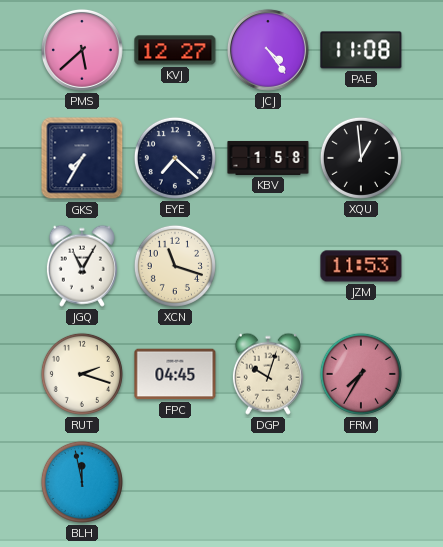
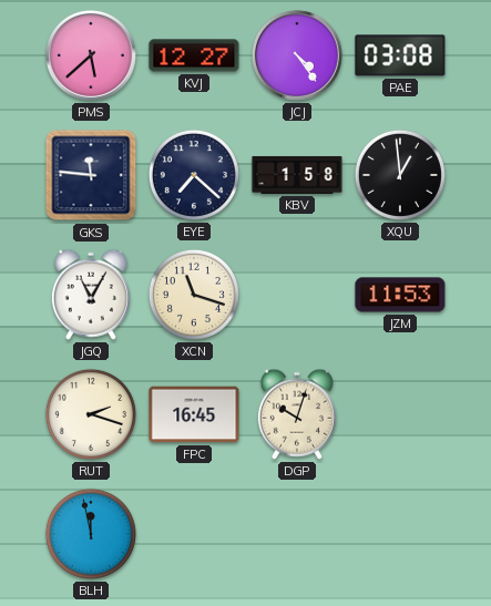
PAE: 11:08 -> 03:08 (400, 55)
GKS: 7:35 -> 11:46 (91, 175)
FPC: 04:45 -> 16:45 (194, 414)
FRM: 7:35 -> none (361, 374)
